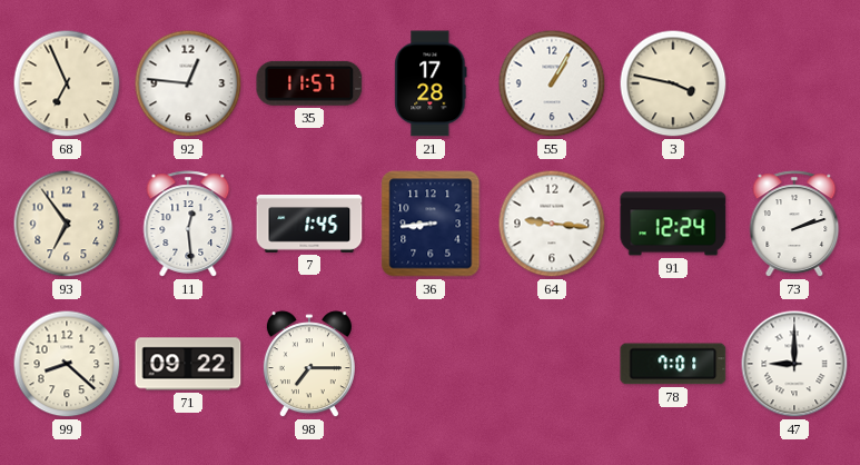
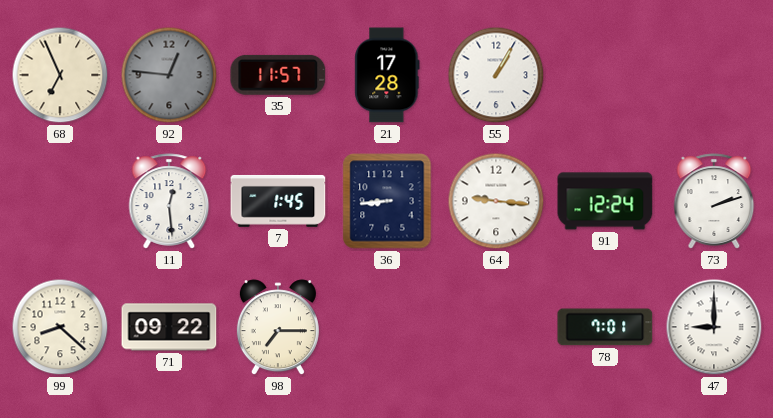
92 dial: white -> grey (169, 75)
3: 3:47 -> none (673, 83)
93: 6:54 -> none (67, 224)
